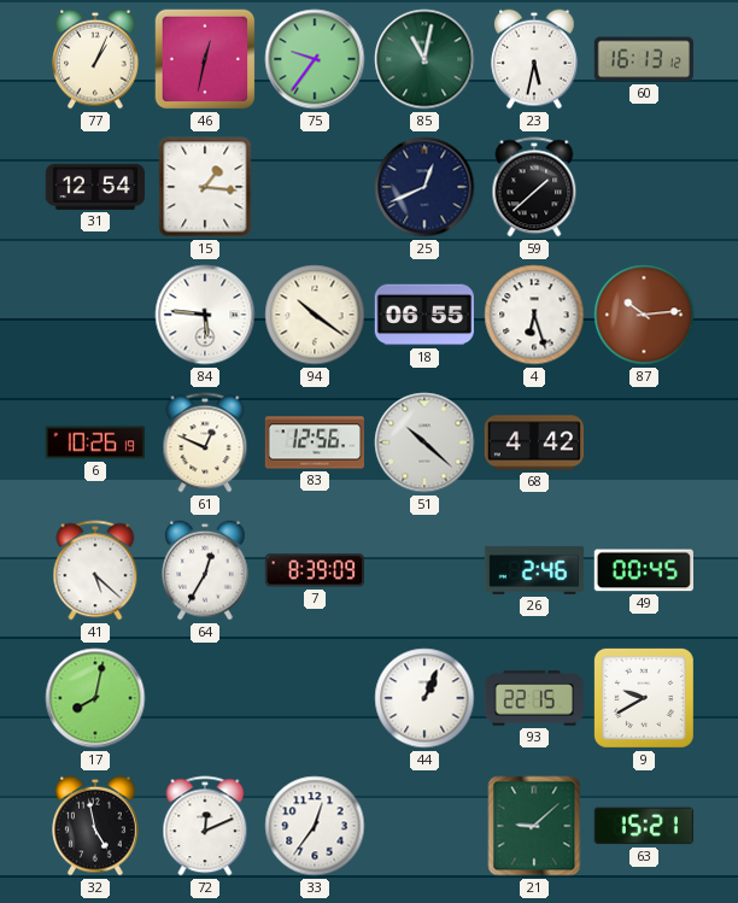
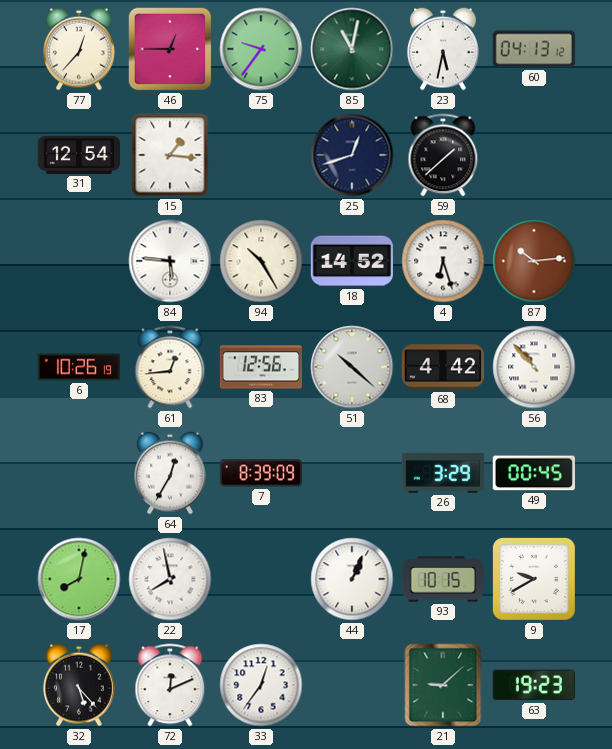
77: 1:04 -> 12:37 (79, 49)
46: 12:32 -> 12:45 (170, 49)
60: 16:13 -> 04:13 (534, 49)
25: 12:41 -> 12:42 (352, 155)
94: 10:21 -> 10:25 (261, 261)
18: 06:55 -> 14:52 (352, 261)
61: 12:49 -> 12:44 (170, 367)
56: none -> 10:53 (534, 367)
41: 5:22 -> none (95, 570)
26: 2:46 -> 3:29 (442, 473)
22: none -> 7:58 (170, 579)
93: 22:15 -> 10:15 (442, 579)
32: 4:58 -> 5:23 (79, 685)
63: 15:21 -> 19:23 (534, 685)
